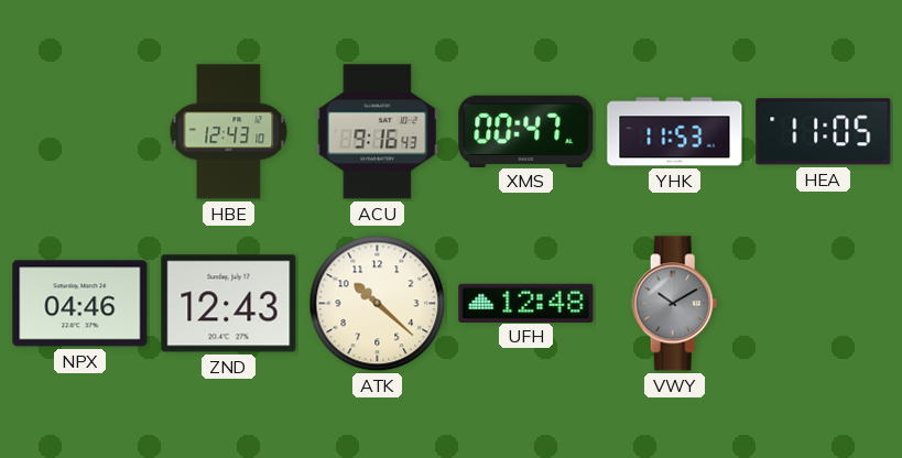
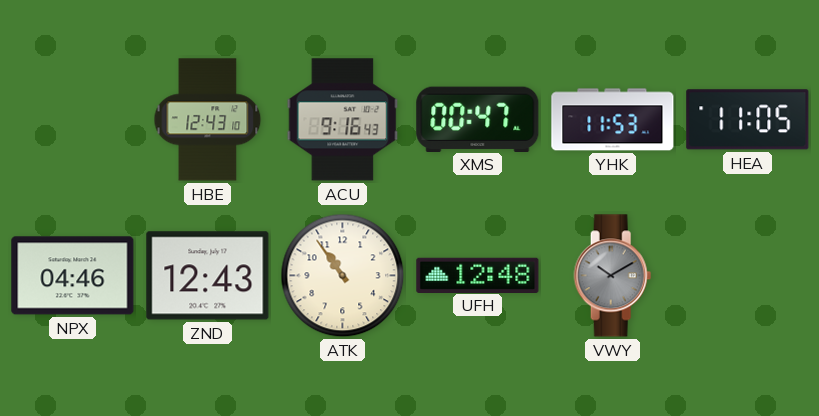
ATK: 10:22 -> 10:54 (343, 276)
